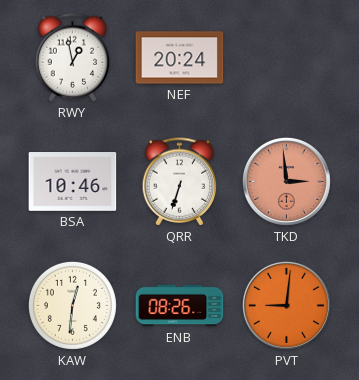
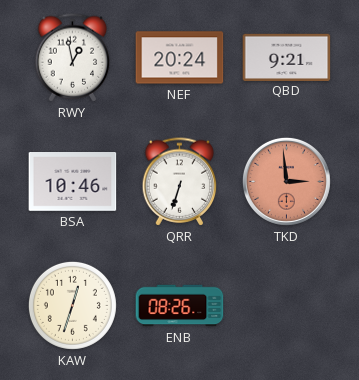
QBD: none -> 9:21 (287, 57)
KAW: 12:31 -> 12:33 (72, 305)
PVT: 9:01 -> none (286, 305)
